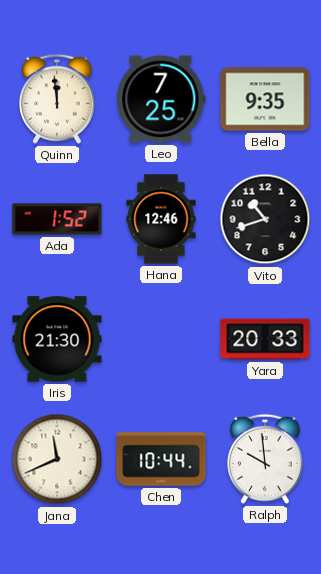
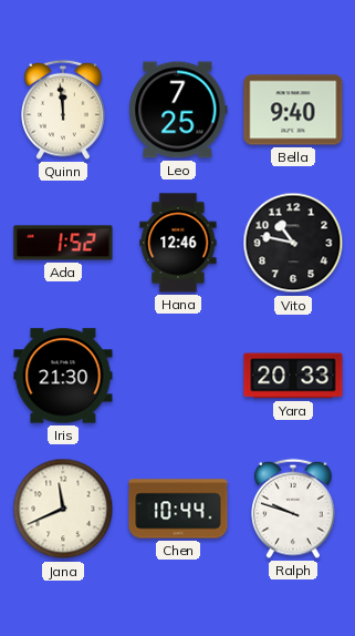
Bella: 9:35 -> 9:40 (293, 110)
Vito: 10:42 -> 10:47 (293, 243)
Ralph: 9:59 -> 9:48 (293, 509)
